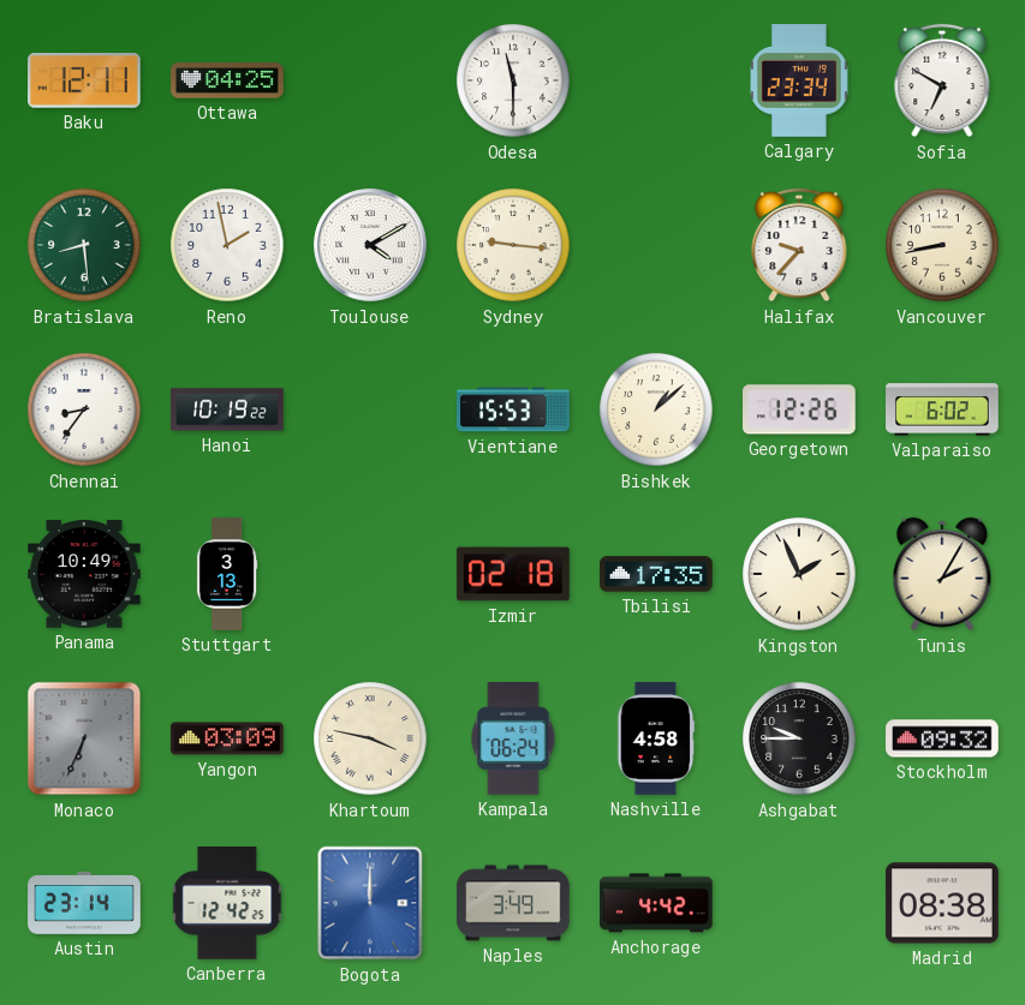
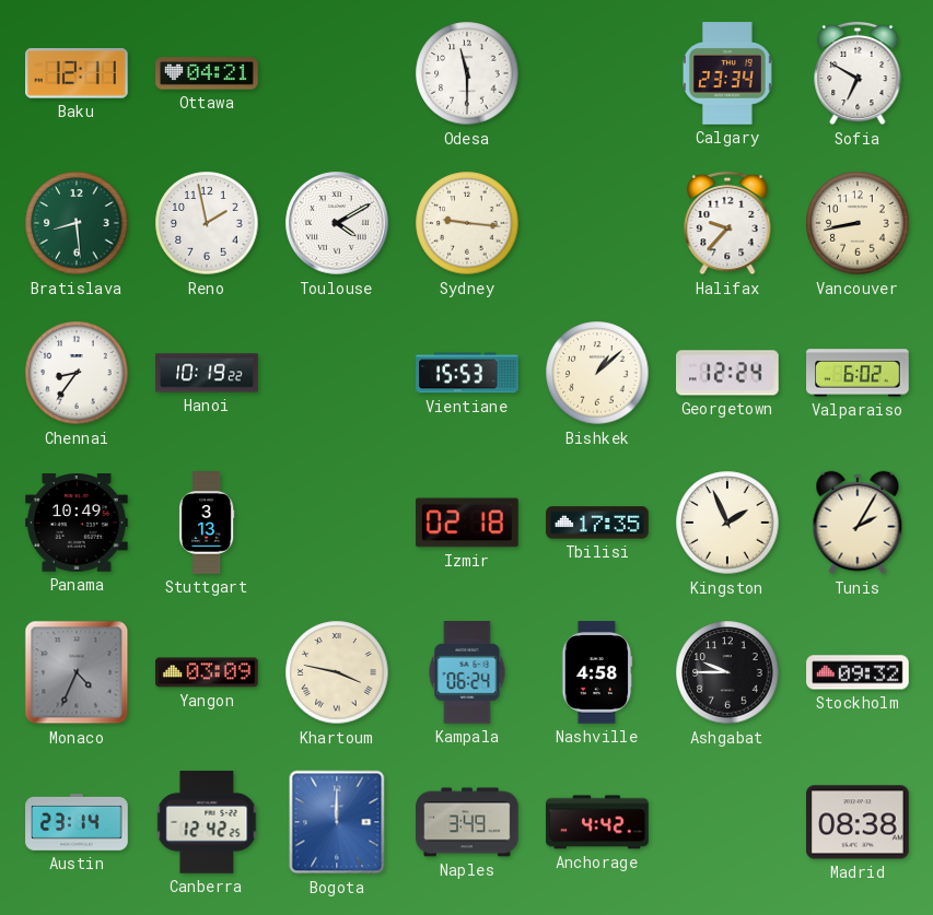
Ottawa: 04:25 -> 04:21 (207, 73)
Georgetown: 12:26 -> 12:24 (727, 373)
Monaco: 6:34 -> 4:34 (77, 672)
